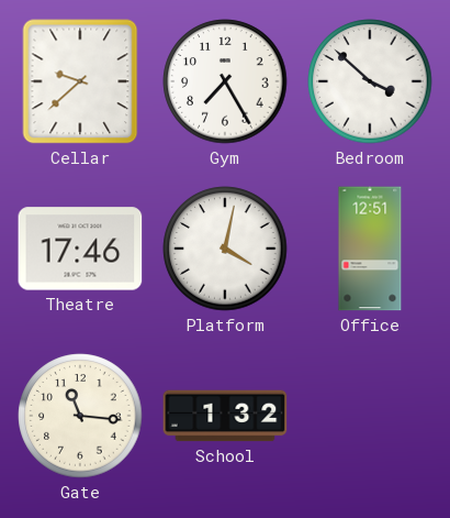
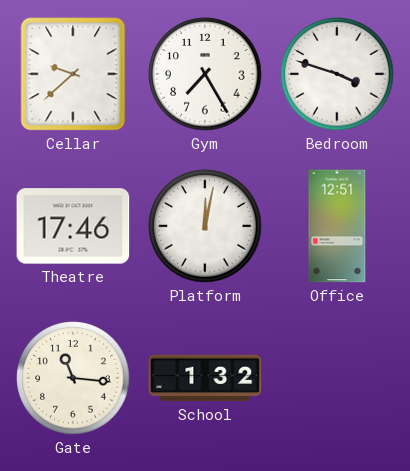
Bedroom: 3:52 -> 3:48 (337, 74)
Platform: 4:02 -> 12:02 (205, 226)
